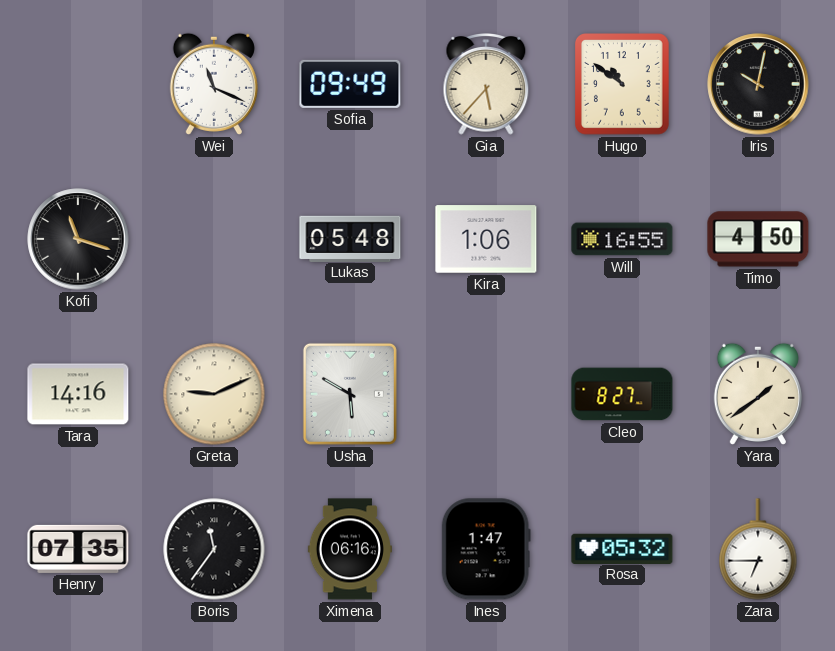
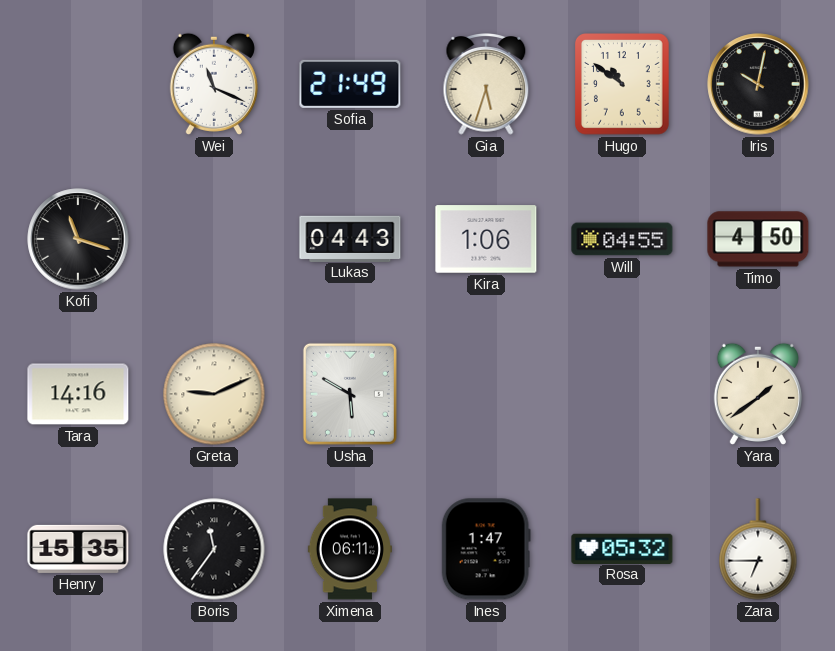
Sofia: 09:49 -> 21:49 (350, 84)
Gia: 5:37 -> 5:33 (486, 85)
Lukas: 05:48 -> 04:43 (350, 238)
Will: 16:55 -> 04:55 (622, 239)
Cleo: 8:27 -> none (622, 394)
Henry: 07:35 -> 15:35 (78, 549)
Ximena: 06:16 -> 06:11 (350, 549)
